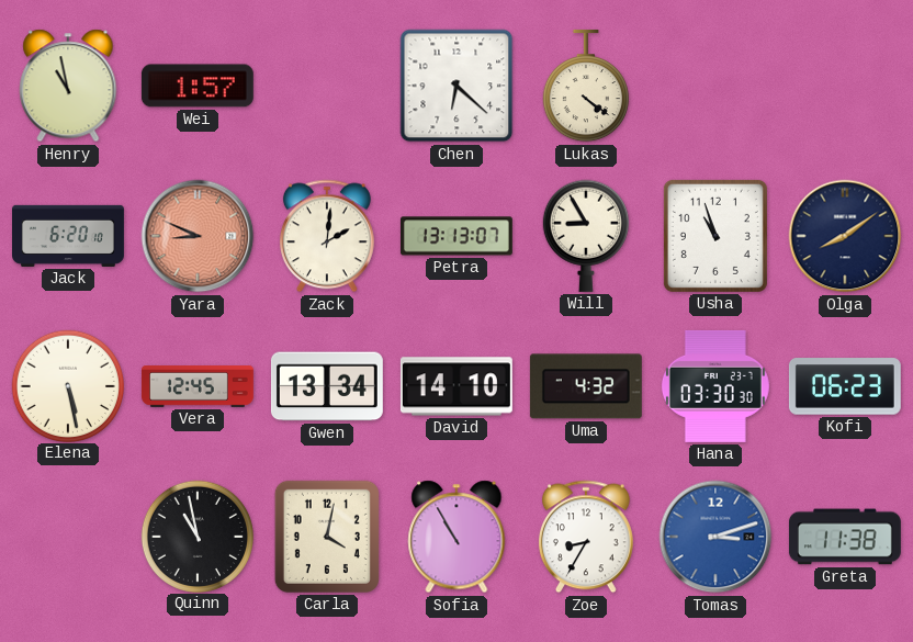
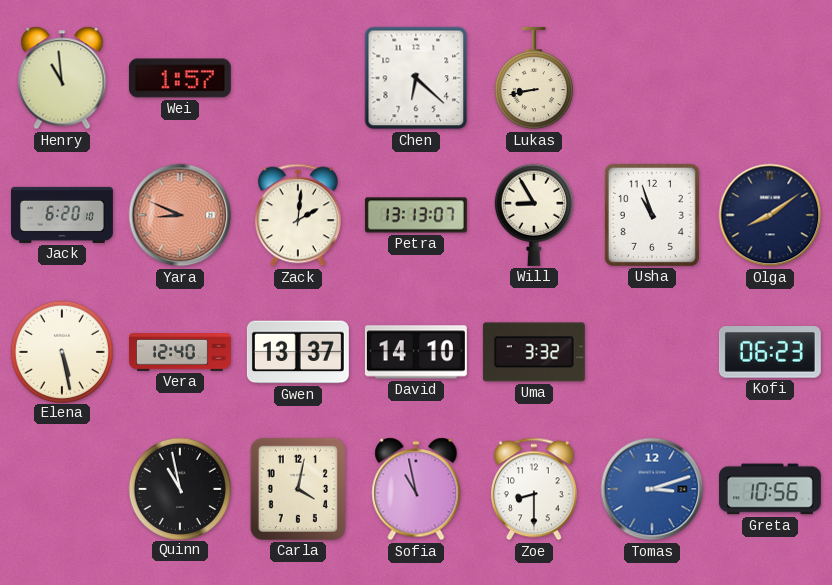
Henry: 10:58 -> 10:59 (62, 78)
Lukas: 4:21 -> 8:43 (534, 78)
Vera: 12:45 -> 12:40 (180, 352)
Gwen: 13:34 -> 13:37 (298, 352)
Uma: 4:32 -> 3:32 (534, 352)
Hana: 03:30 -> none (715, 386)
Sofia: 10:55 -> 10:58 (416, 489)
Zoe: 8:35 -> 8:30 (534, 489)
Greta: 11:38 -> 10:56 (770, 489)
